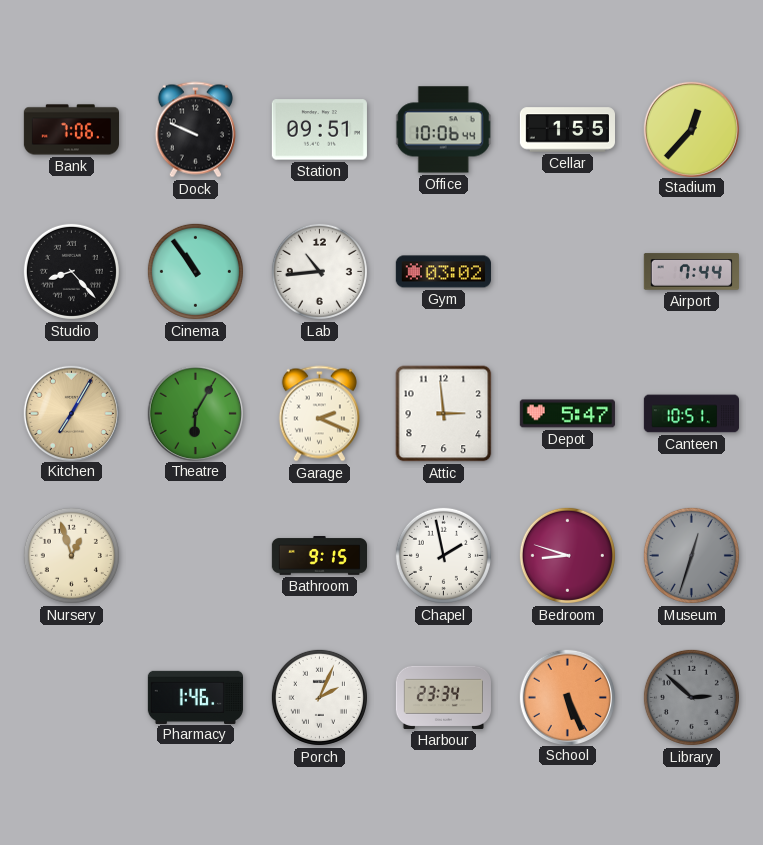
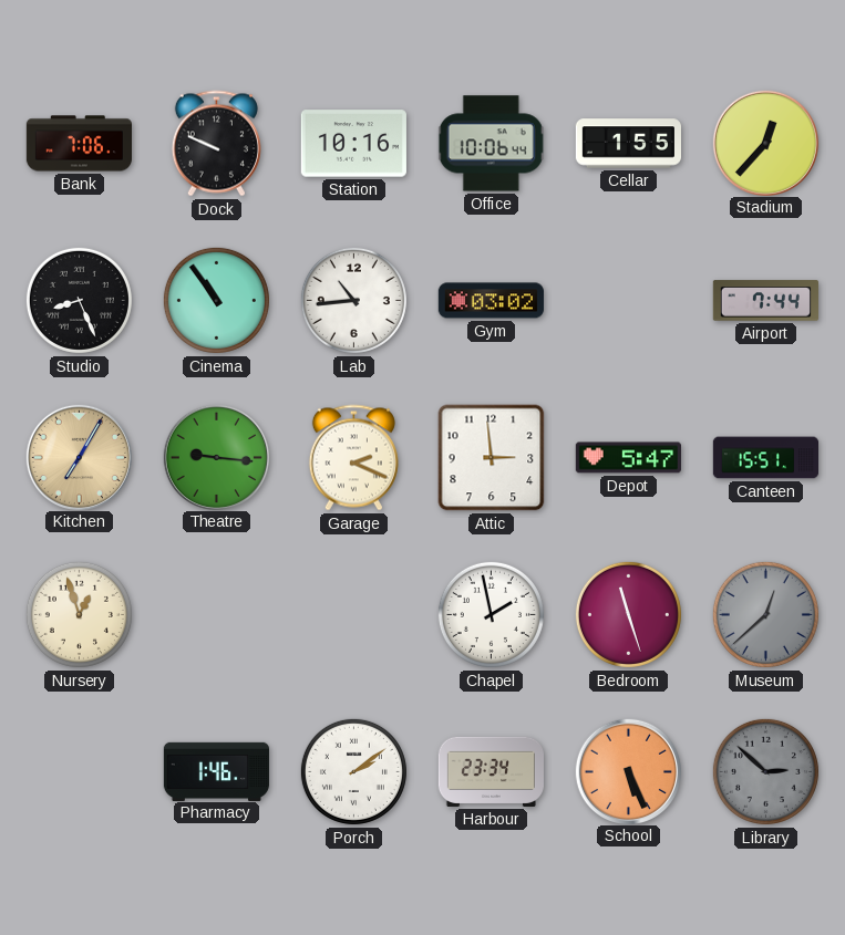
Station: 09:51 -> 10:16 (353, 144)
Studio: 8:23 -> 8:26 (79, 300)
Theatre: 6:05 -> 9:16 (216, 457)
Canteen: 10:51 -> 15:51 (765, 458)
Bathroom: 9:15 -> none (319, 556)
Bedroom: 8:48 -> 11:27 (628, 614)
Museum: 12:33 -> 12:38 (765, 614)
Porch: 2:04 -> 2:09 (353, 771)
